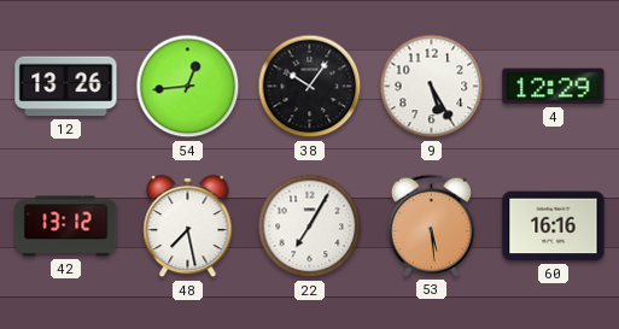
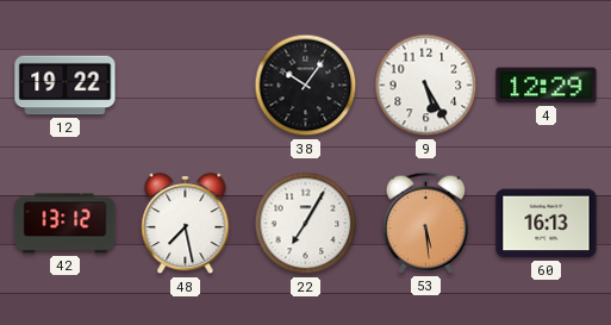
12: 13:26 -> 19:22 (66, 86)
54: 12:44 -> none (188, 87)
60: 16:16 -> 16:13 (547, 224)
